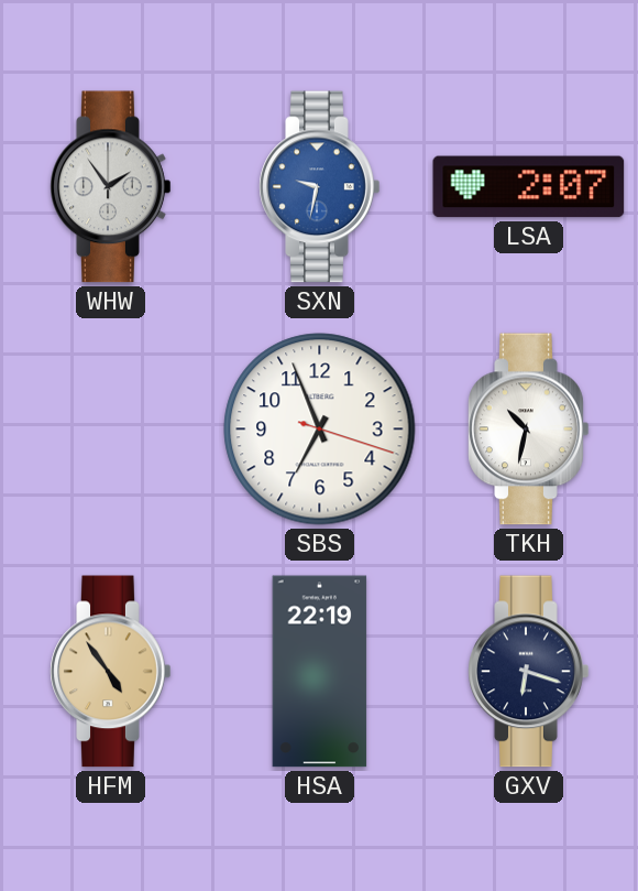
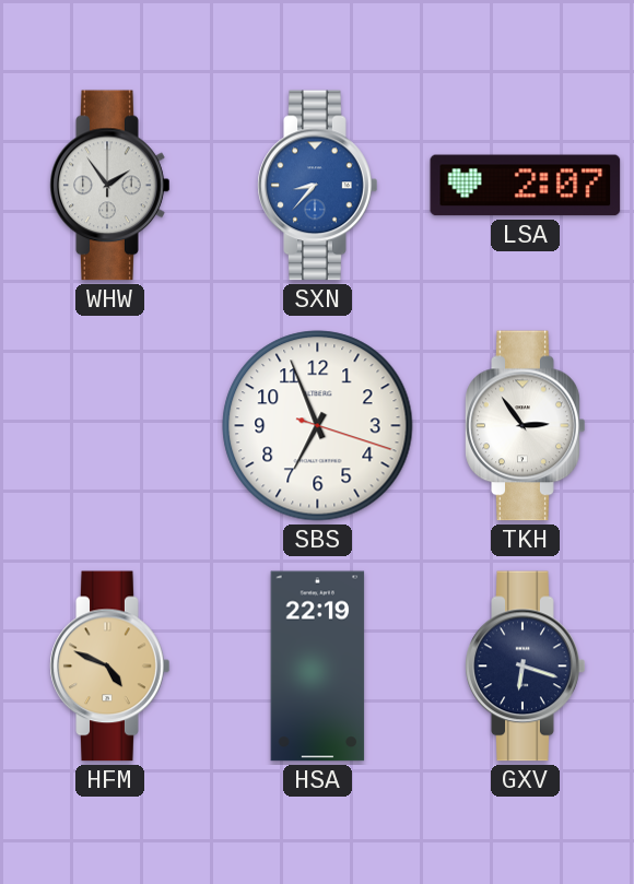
SXN: 9:32 -> 8:37 (318, 186)
TKH: 10:32 -> 2:54 (526, 426)
HFM: 4:54 -> 4:49 (110, 667)
